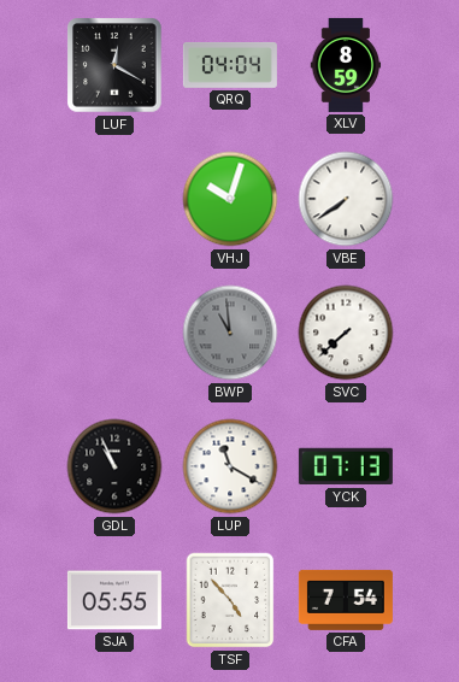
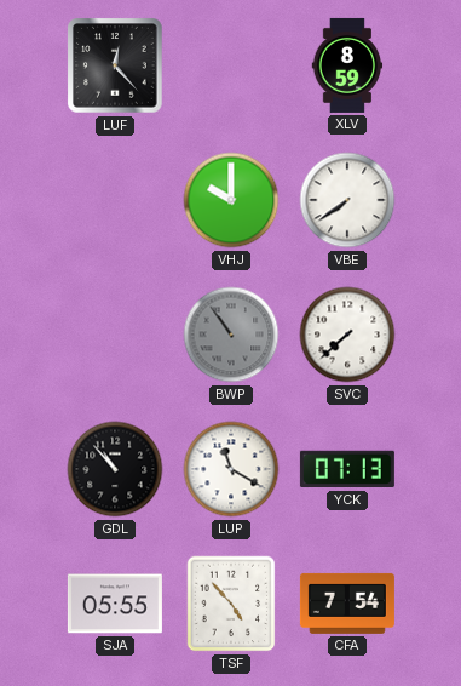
LUF: 12:20 -> 12:23 (115, 65)
QRQ: 04:04 -> none (230, 65)
VHJ: 10:03 -> 10:00 (231, 200)
BWP: 10:59 -> 10:54 (231, 335)
GDL: 10:56 -> 10:53 (115, 469)
